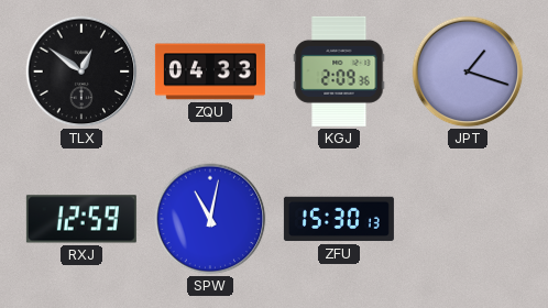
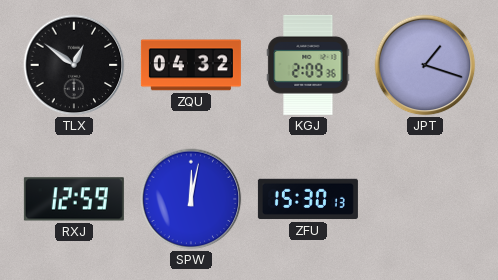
ZQU: 04:33 -> 04:32 (191, 65)
SPW: 11:02 -> 12:02 (191, 199)
